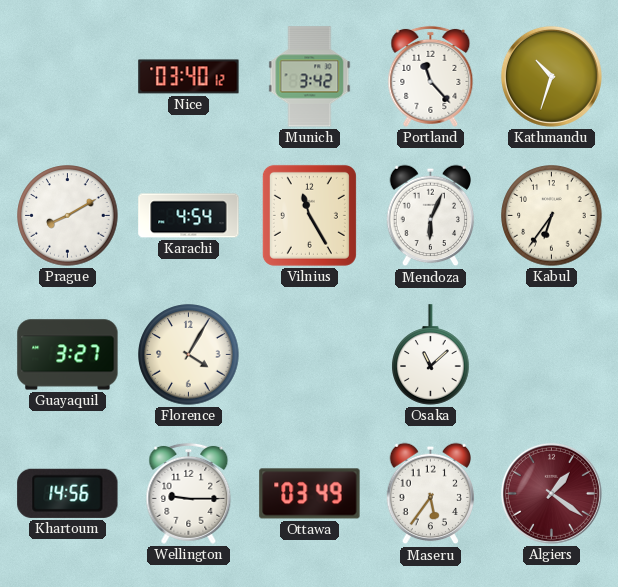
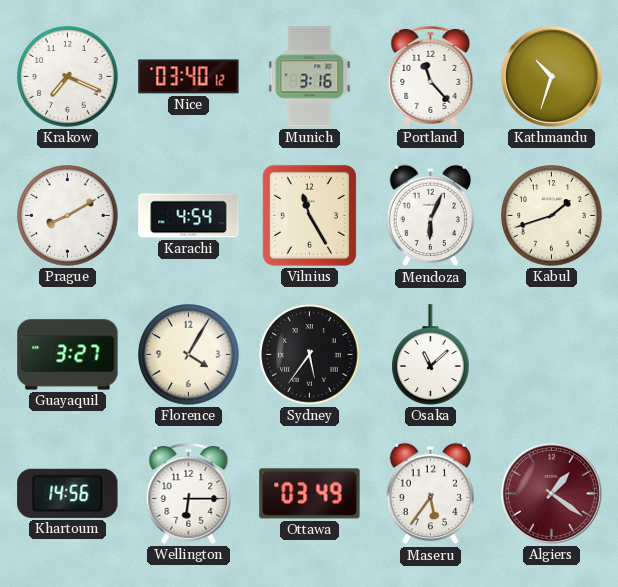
Krakow: none -> 7:19 (68, 77)
Munich: 3:42 -> 3:16 (310, 77)
Kabul: 6:36 -> 1:42 (552, 216)
Sydney: none -> 5:36 (310, 355)
Wellington: 9:15 -> 6:15 (189, 493)
